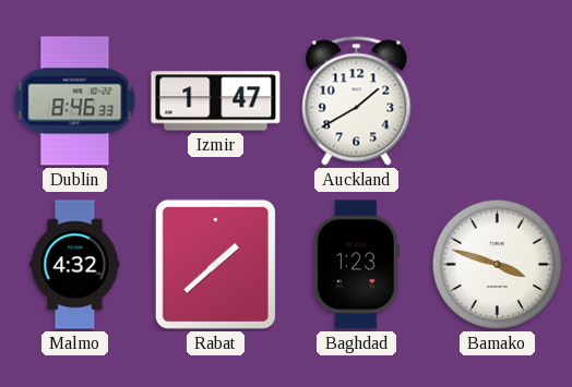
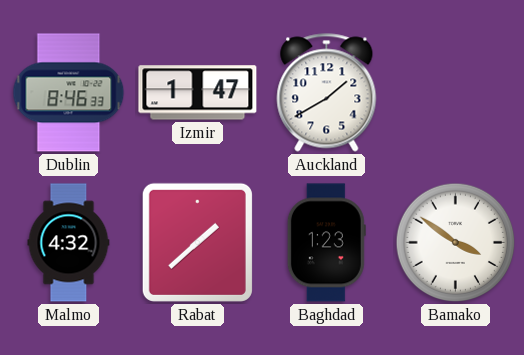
Bamako: 3:48 -> 3:51 (456, 243)
